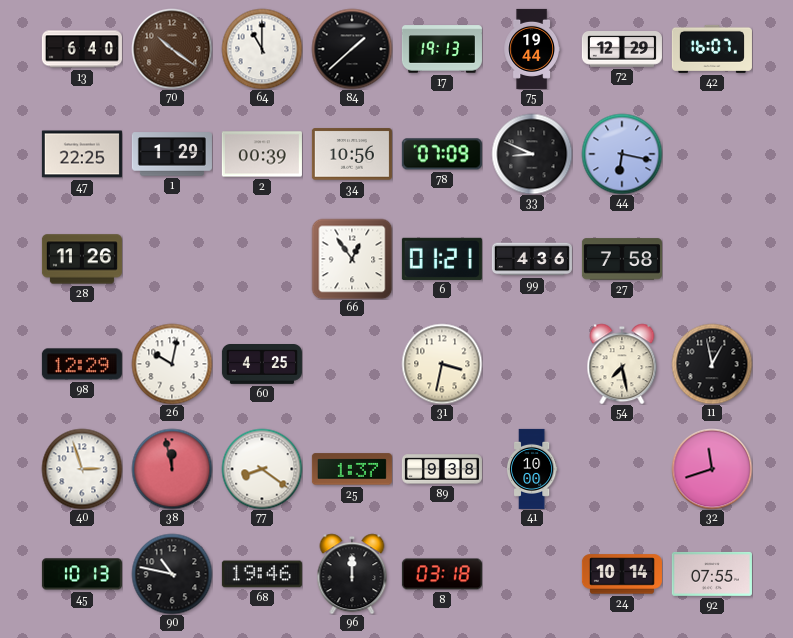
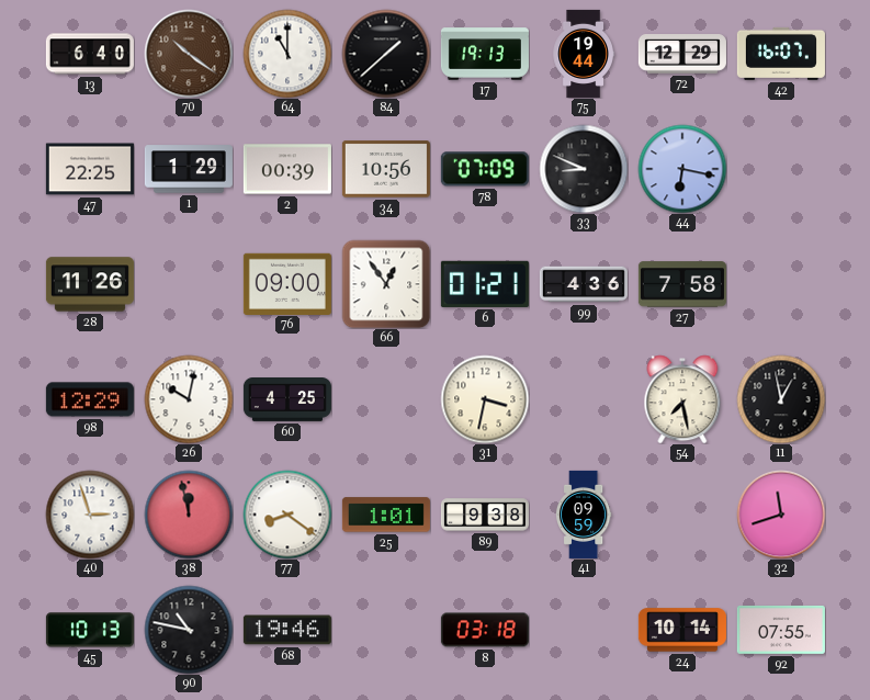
76: none -> 09:00 (287, 283)
25: 1:37 -> 1:01 (386, 515)
41: 10:00 -> 09:59 (584, 515)
96: 12:00 -> none (352, 574)
